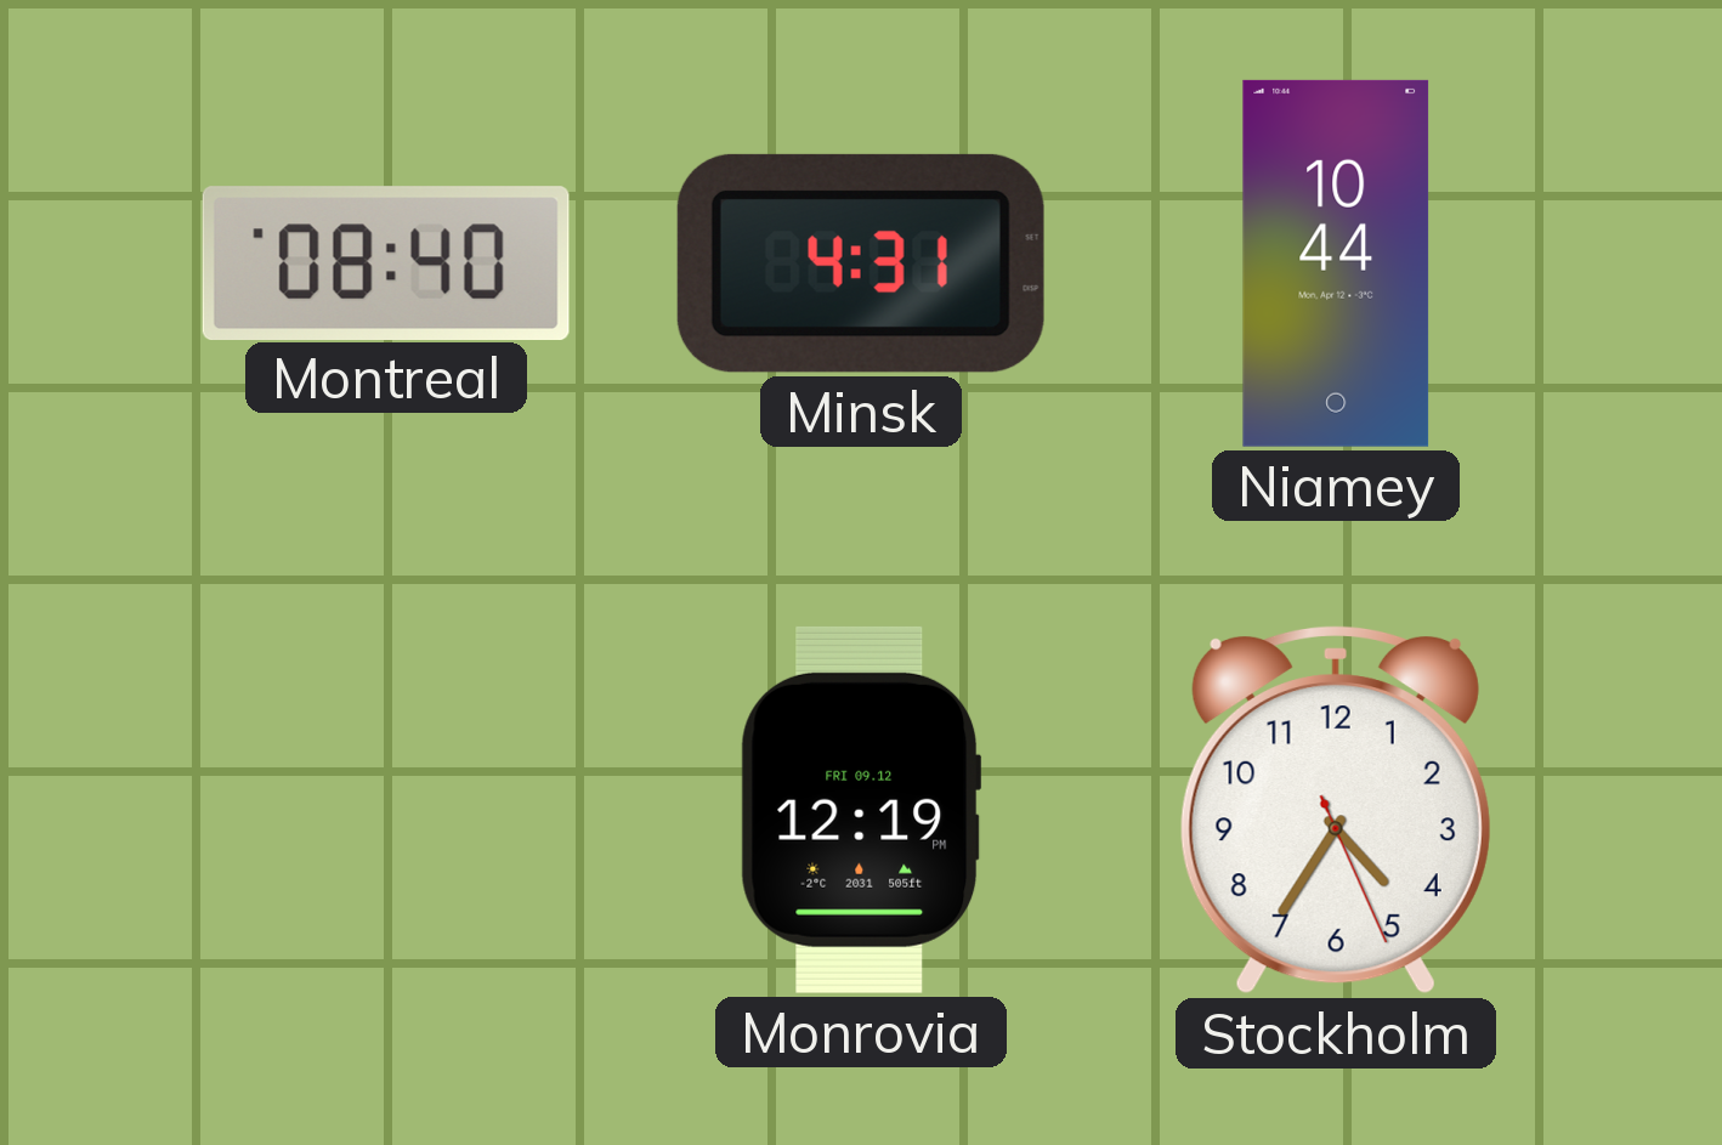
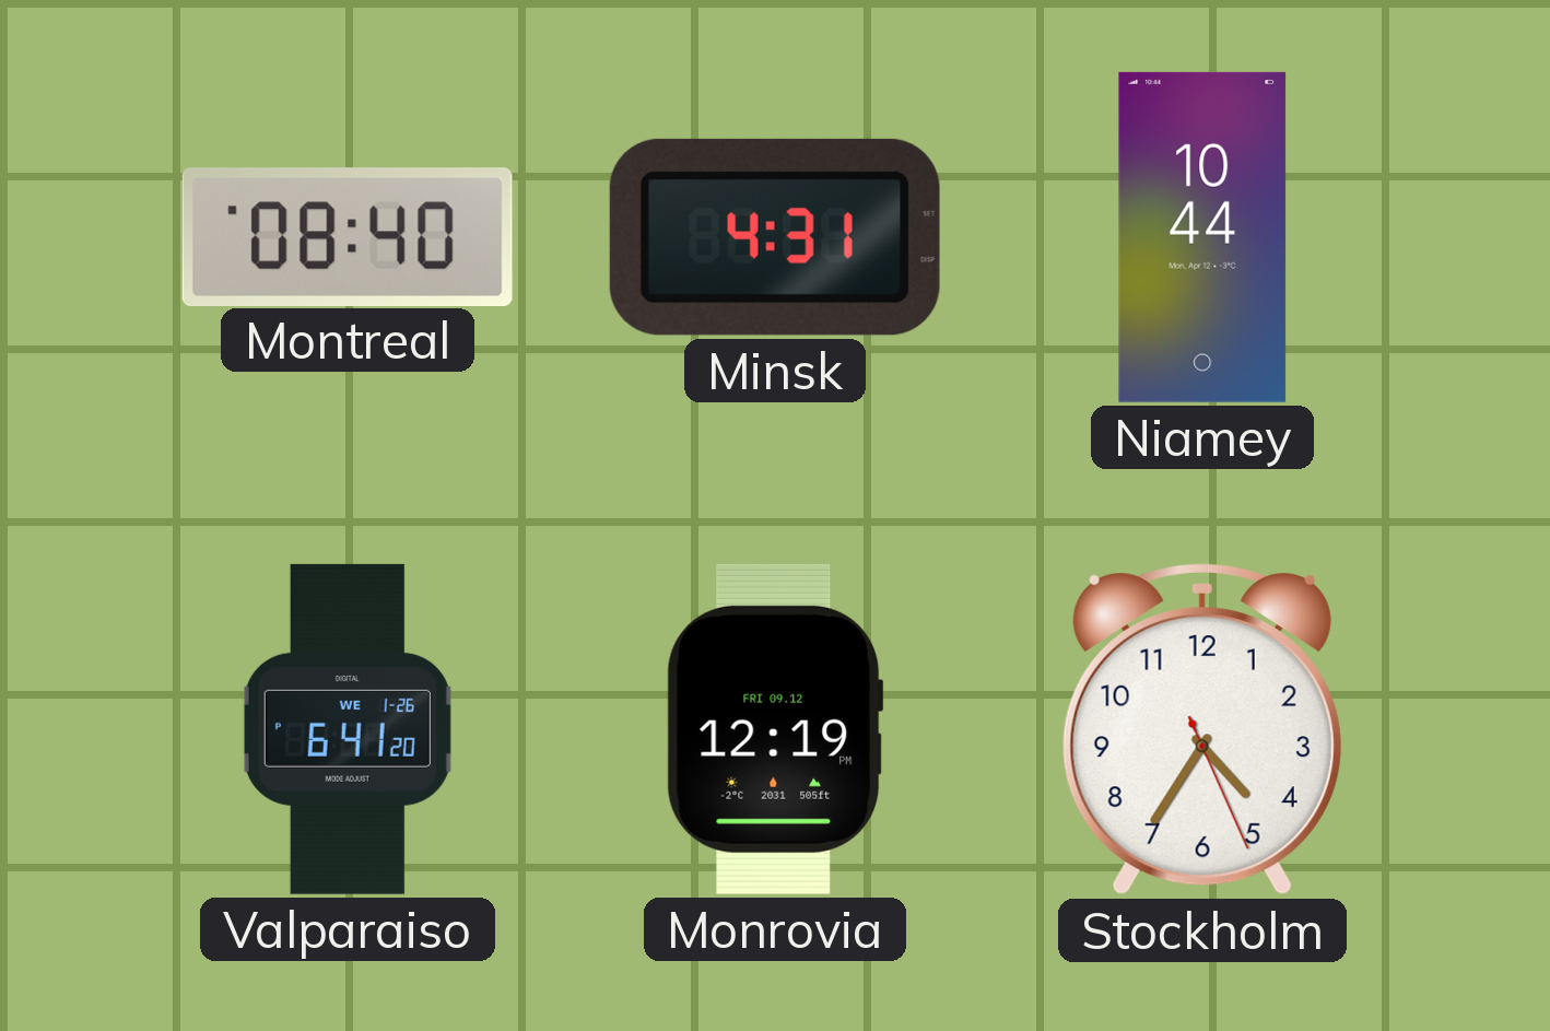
Valparaiso: none -> 6:41 (348, 729)
